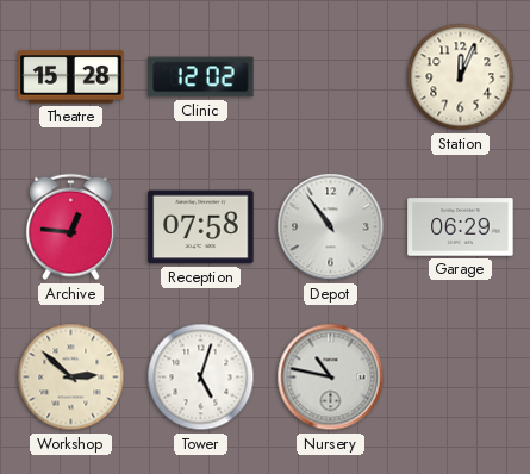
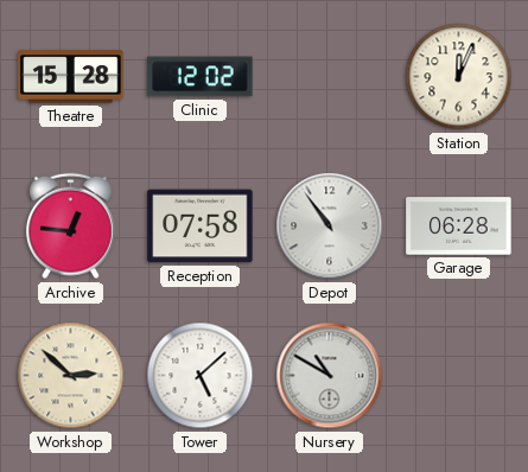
Garage: 06:29 -> 06:28 (459, 227)
Tower: 5:03 -> 5:08 (201, 376)
Nursery: 10:47 -> 10:50 (330, 376)
